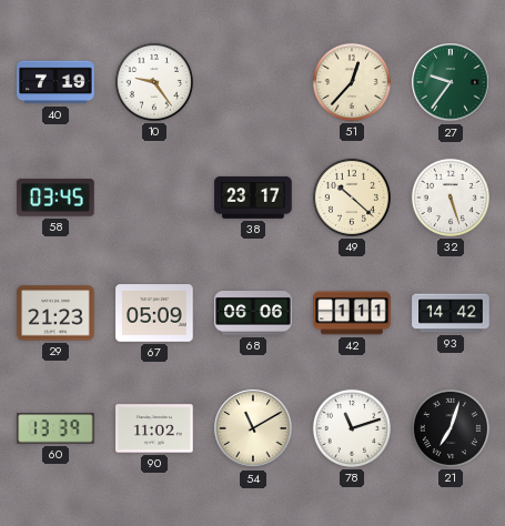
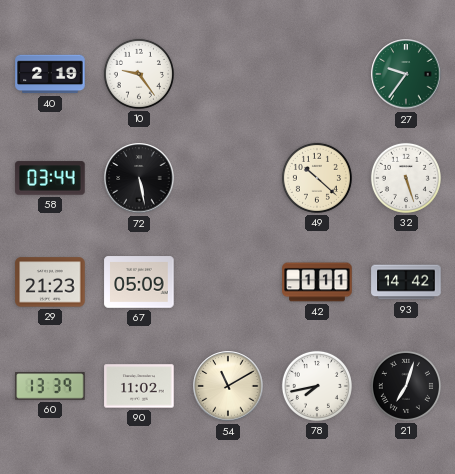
40: 7:19 -> 2:19 (50, 74)
51: 12:37 -> none (352, 82)
58: 03:45 -> 03:44 (50, 178)
72: none -> 5:28 (139, 178)
38: 23:17 -> none (253, 198)
68: 06:06 -> none (253, 314)
78: 11:12 -> 7:43 (317, 386)
